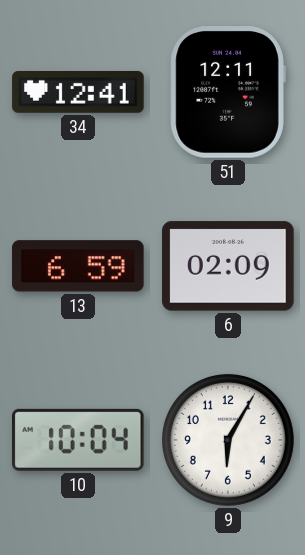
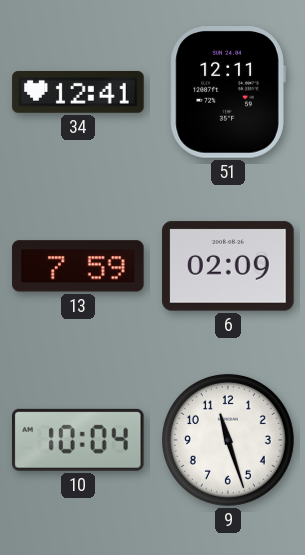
13: 6:59 -> 7:59 (78, 266)
9: 6:05 -> 11:27 (228, 440)
